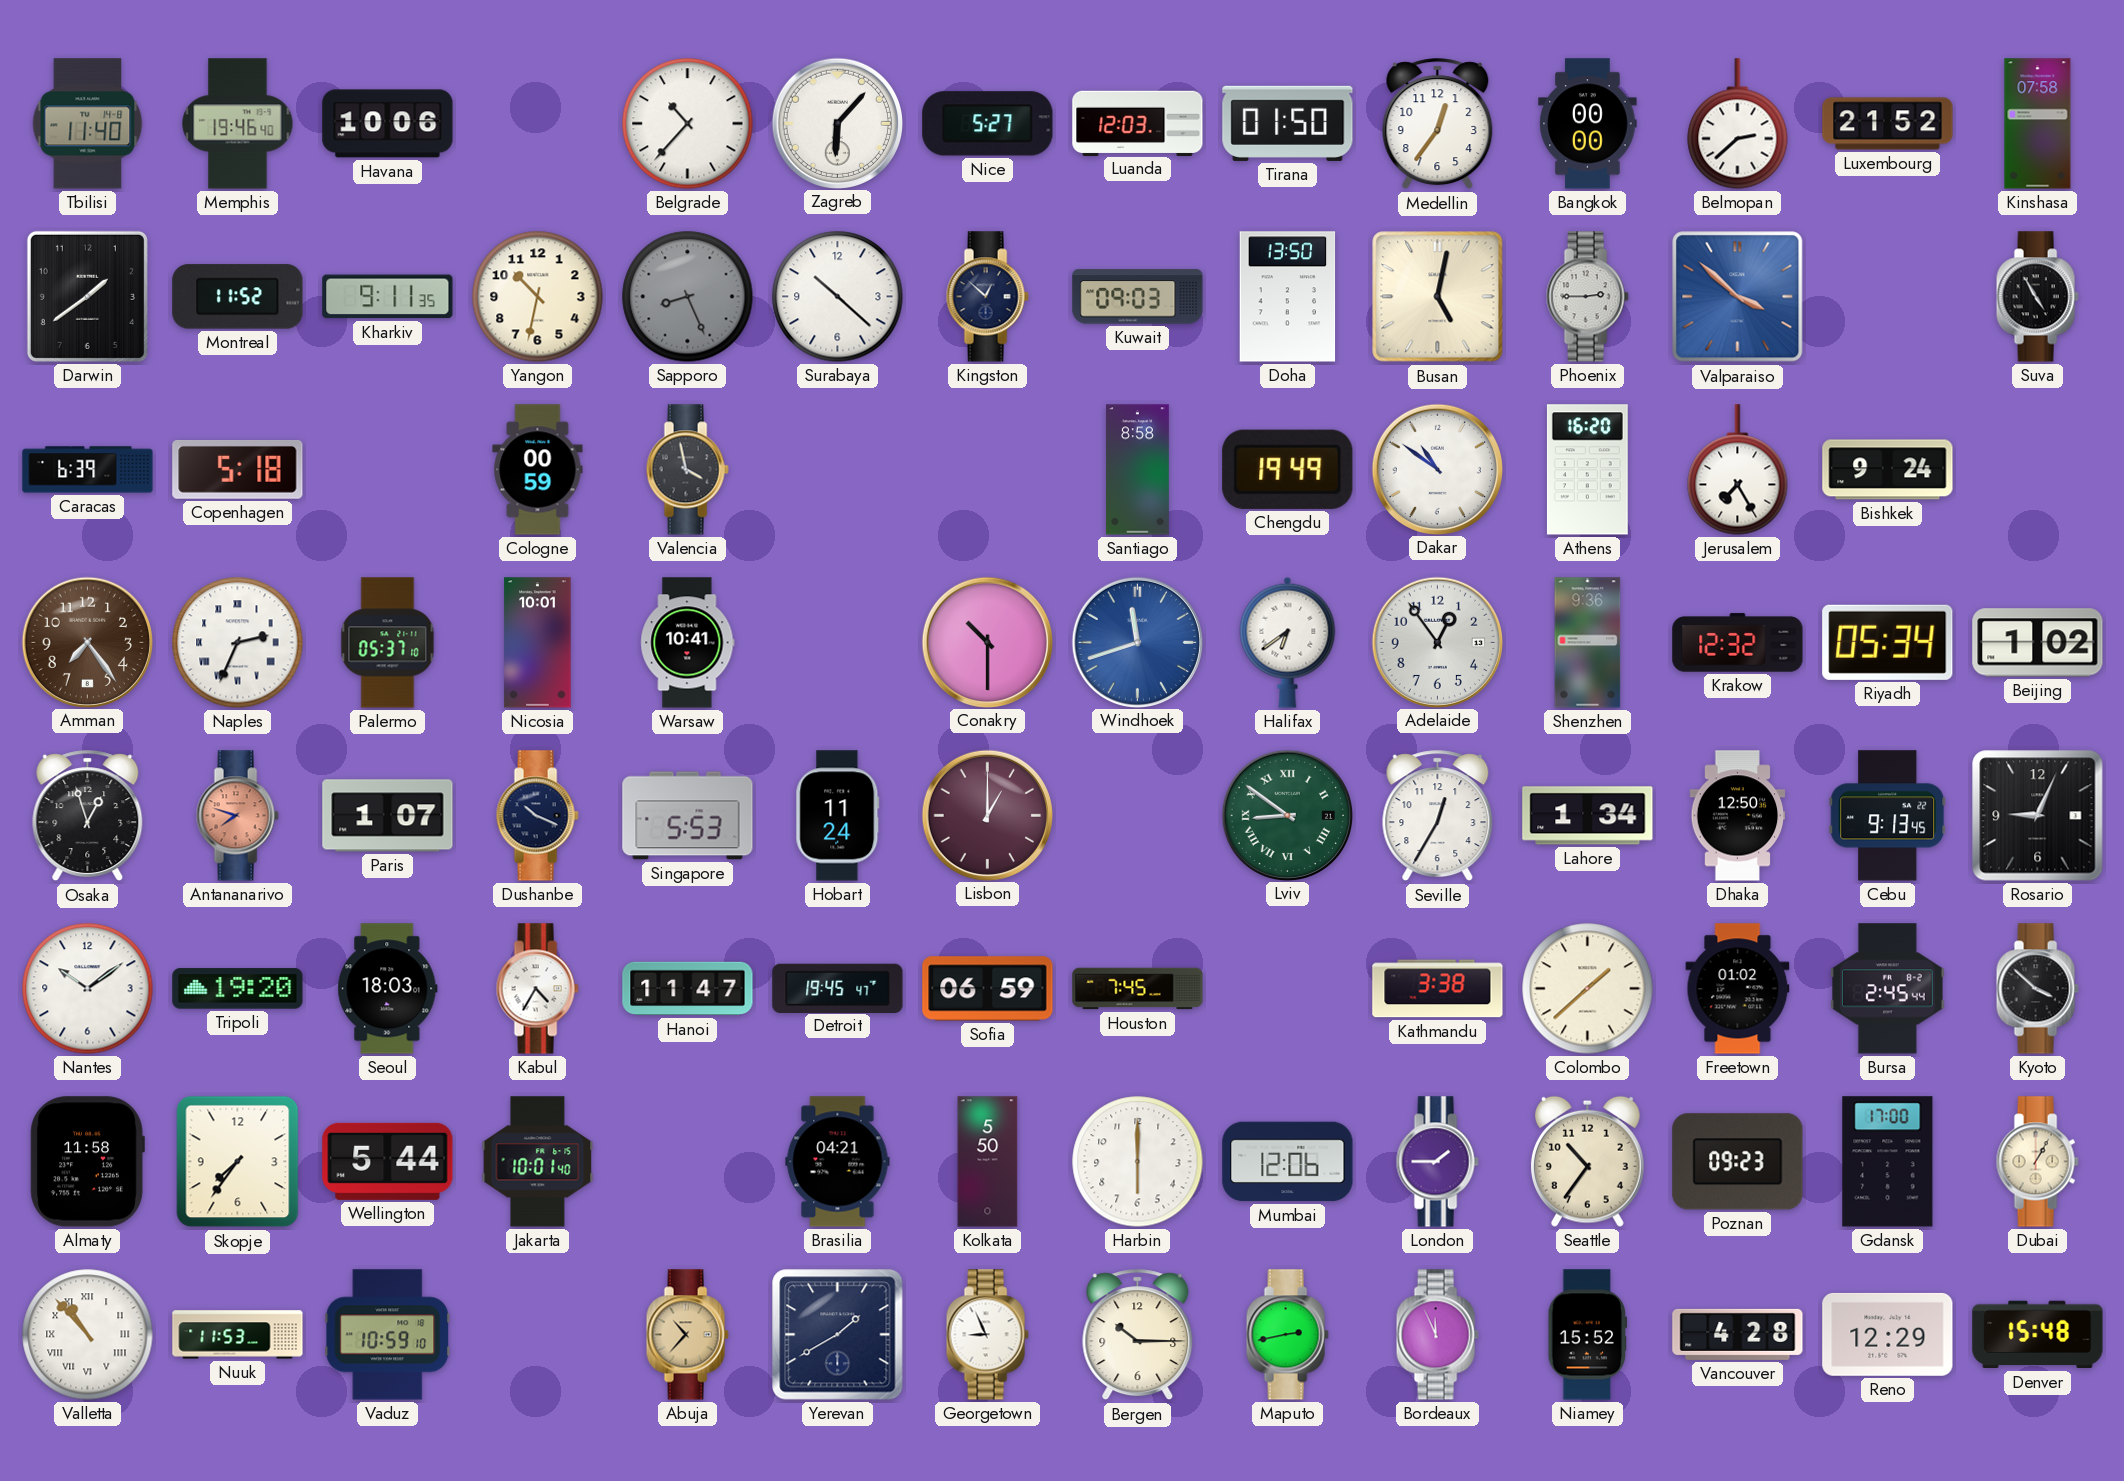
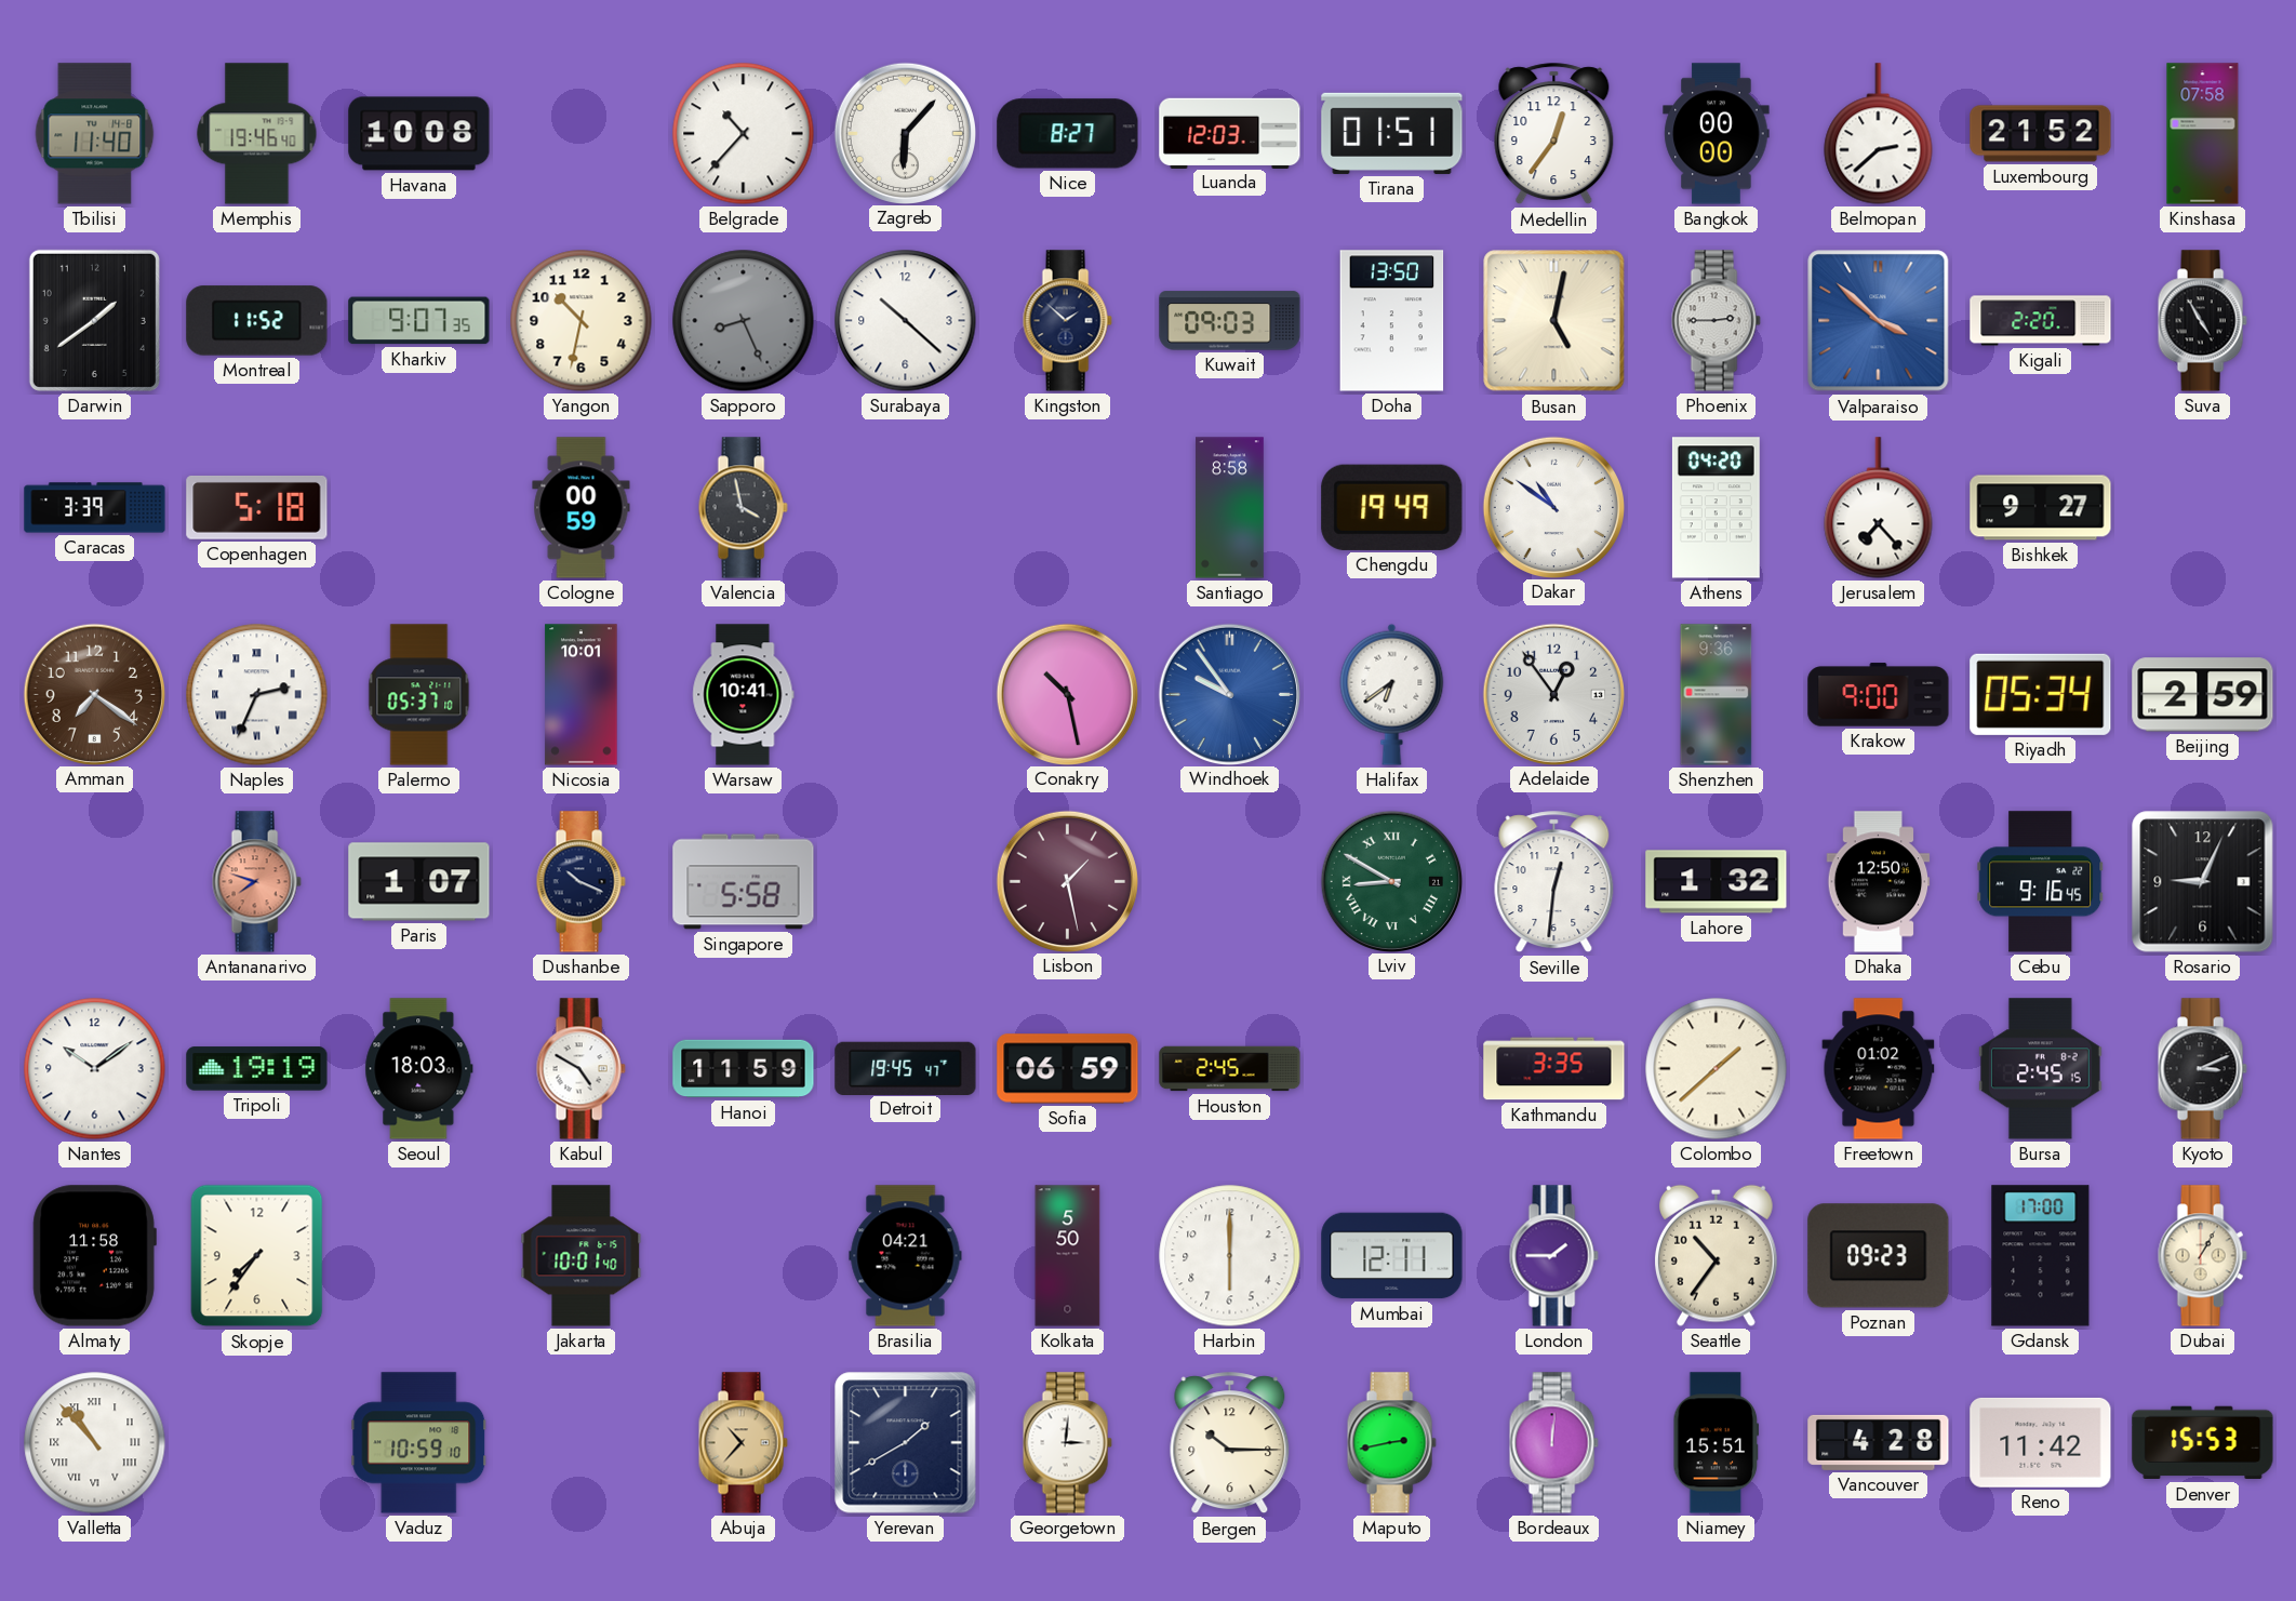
Havana: 10:06 -> 10:08 (419, 134)
Nice: 5:27 -> 8:27 (1068, 134)
Tirana: 01:50 -> 01:51 (1392, 133)
Kharkiv: 9:11 -> 9:07 (419, 321)
Kingston: 12:52 -> 1:52 (1067, 321)
Kigali: none -> 2:20 (2041, 321)
Caracas: 6:39 -> 3:39 (95, 508)
Athens: 16:20 -> 04:20 (1716, 508)
Jerusalem: 7:25 -> 7:23 (1879, 508)
Bishkek: 9:24 -> 9:27 (2041, 508)
Amman: 7:24 -> 7:21 (94, 694)
Conakry: 10:30 -> 10:28 (1067, 694)
Windhoek: 11:42 -> 9:54 (1229, 694)
Krakow: 12:32 -> 9:00 (1879, 695)
Beijing: 1:02 -> 2:59 (2203, 695)
Osaka: 12:57 -> none (88, 816)
Singapore: 5:53 -> 5:58 (744, 882)
Hobart: 11:24 -> none (838, 816)
Lisbon: 1:00 -> 1:28 (1067, 881)
Lviv: 8:51 -> 8:50 (1391, 881)
Seville: 12:35 -> 12:31 (1554, 882)
Lahore: 1:34 -> 1:32 (1717, 882)
Cebu: 9:13 -> 9:16 (2041, 882)
Tripoli: 19:20 -> 19:19 (257, 1069)
Kabul: 4:35 -> 4:50 (580, 1069)
Hanoi: 11:47 -> 11:59 (744, 1069)
Houston: 7:45 -> 2:45 (1230, 1069)
Kathmandu: 3:38 -> 3:35 (1554, 1069)
Bursa: 2:45:44 -> 2:45:15 (2040, 1069)
Kyoto: 3:52 -> 3:11 (2202, 1069)
Wellington: 5:44 -> none (388, 1161)
Mumbai: 12:06 -> 12:11 (1392, 1256)
Nuuk: 11:53 -> none (238, 1335)
Georgetown: 8:56 -> 3:01 (1067, 1443)
Bordeaux: 11:56 -> 12:01 (1553, 1443)
Niamey: 15:52 -> 15:51 (1717, 1443)
Reno: 12:29 -> 11:42 (2041, 1442)
Denver: 15:48 -> 15:53 (2203, 1443)
